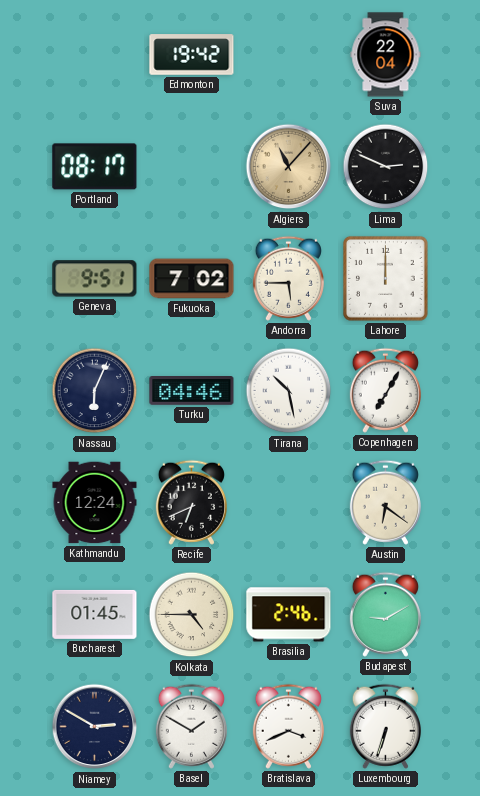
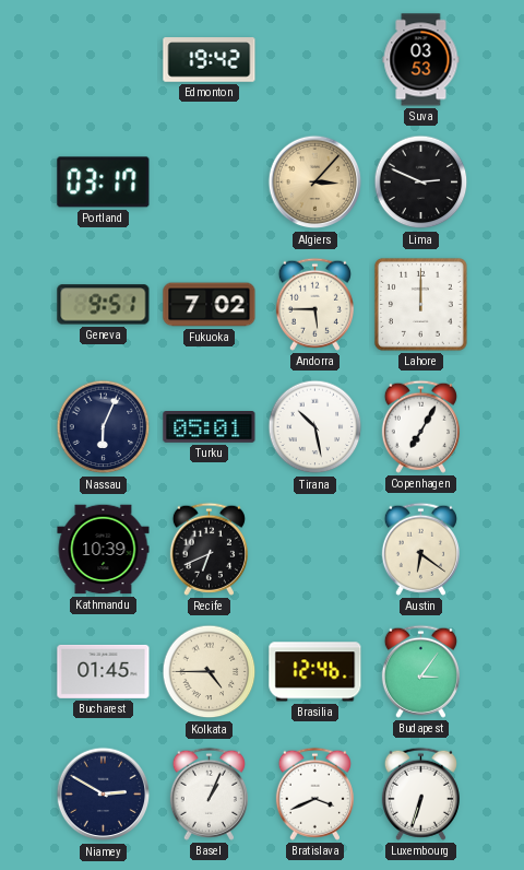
Suva: 22:04 -> 03:53 (421, 60)
Portland: 08:17 -> 03:17 (104, 183)
Algiers: 11:07 -> 3:07 (315, 183)
Turku: 04:46 -> 05:01 (210, 427)
Kathmandu: 12:24 -> 10:39 (104, 550)
Brasilia: 2:46 -> 12:46 (315, 672)
Budapest: 9:10 -> 3:06 (420, 671)
Basel: 1:50 -> 1:04 (209, 793)
